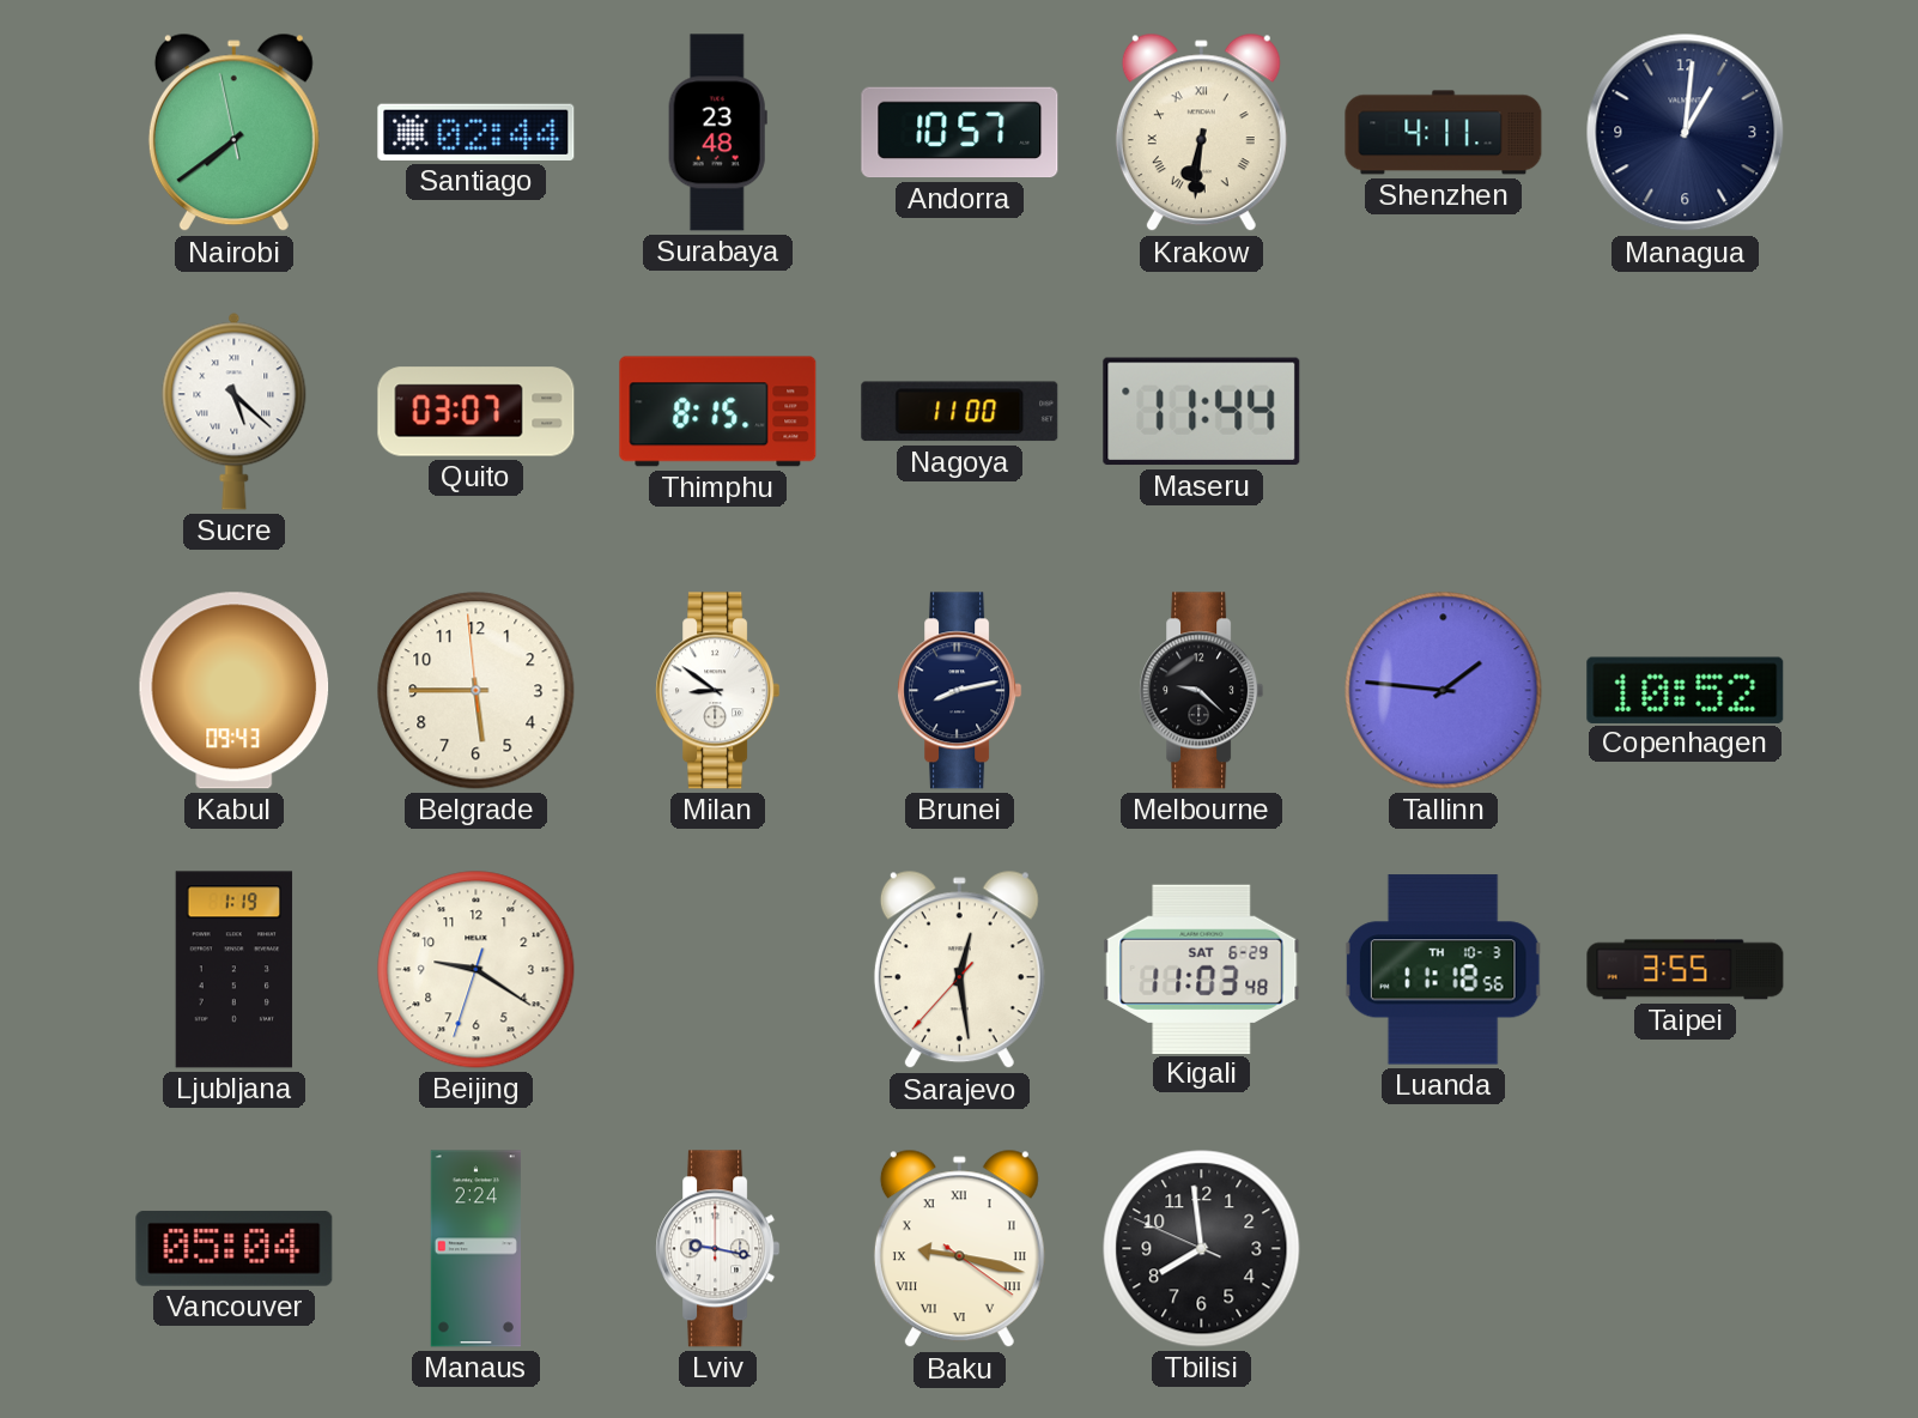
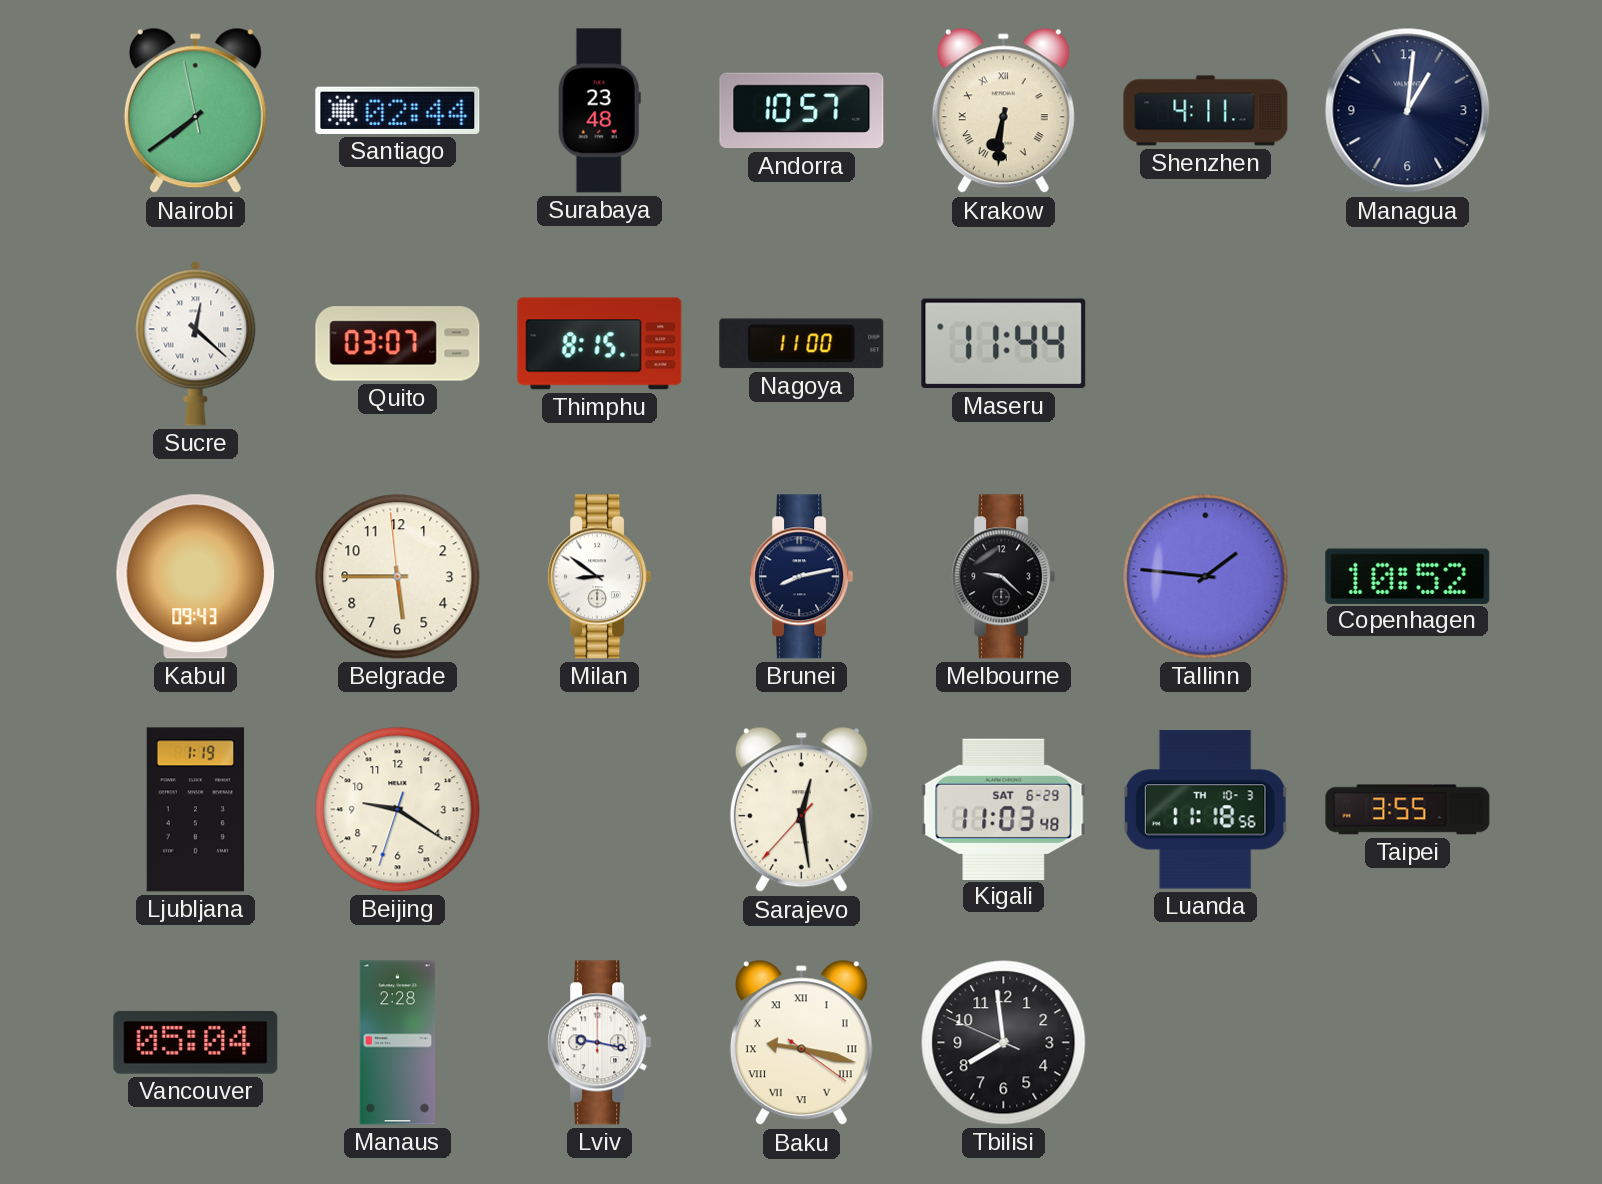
Sucre: 5:22 -> 12:22 (196, 343)
Manaus: 2:24 -> 2:28 (397, 1043)
